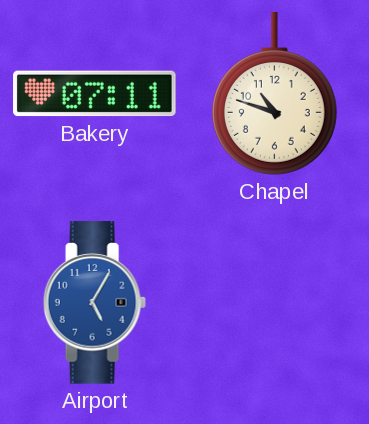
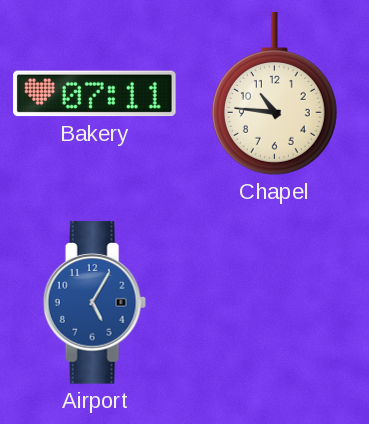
Chapel: 10:48 -> 10:46 (274, 94)
